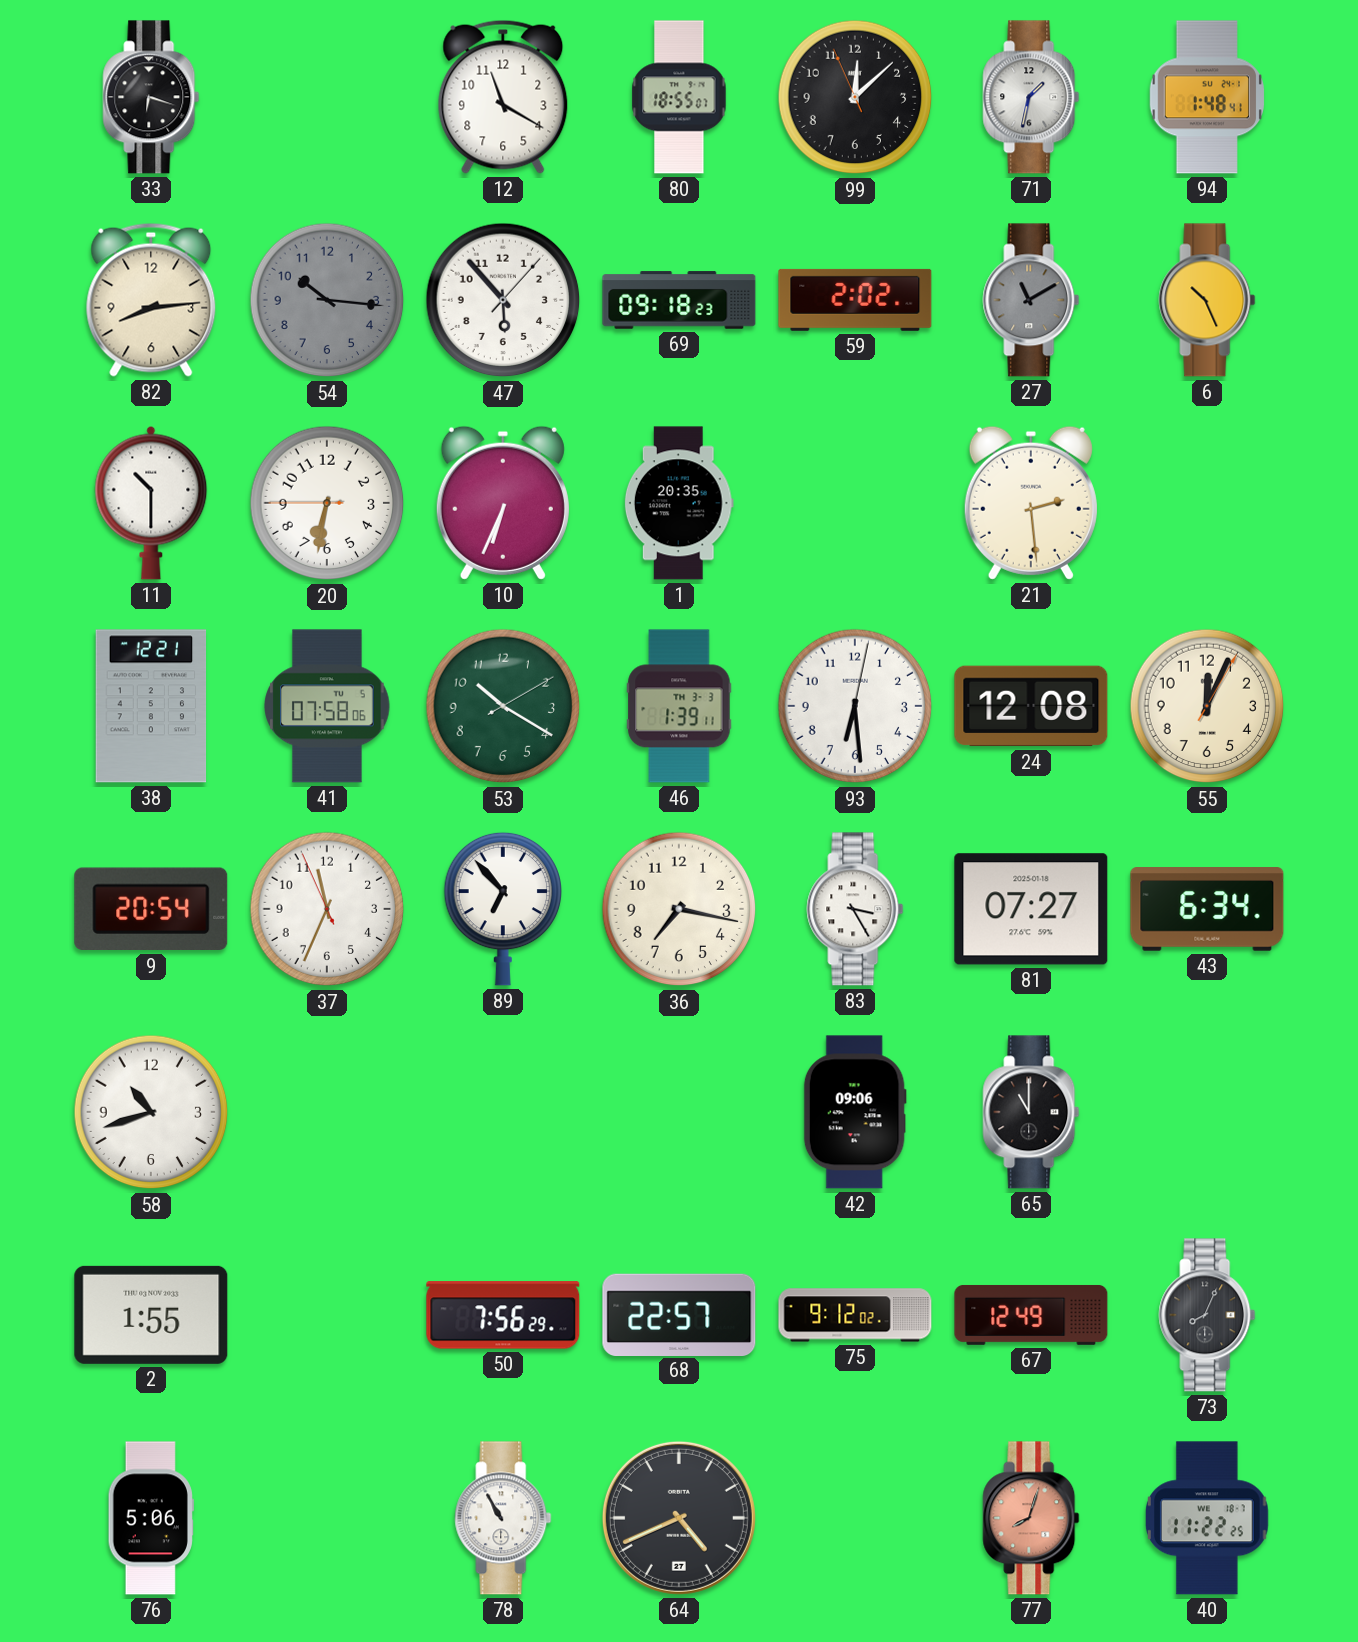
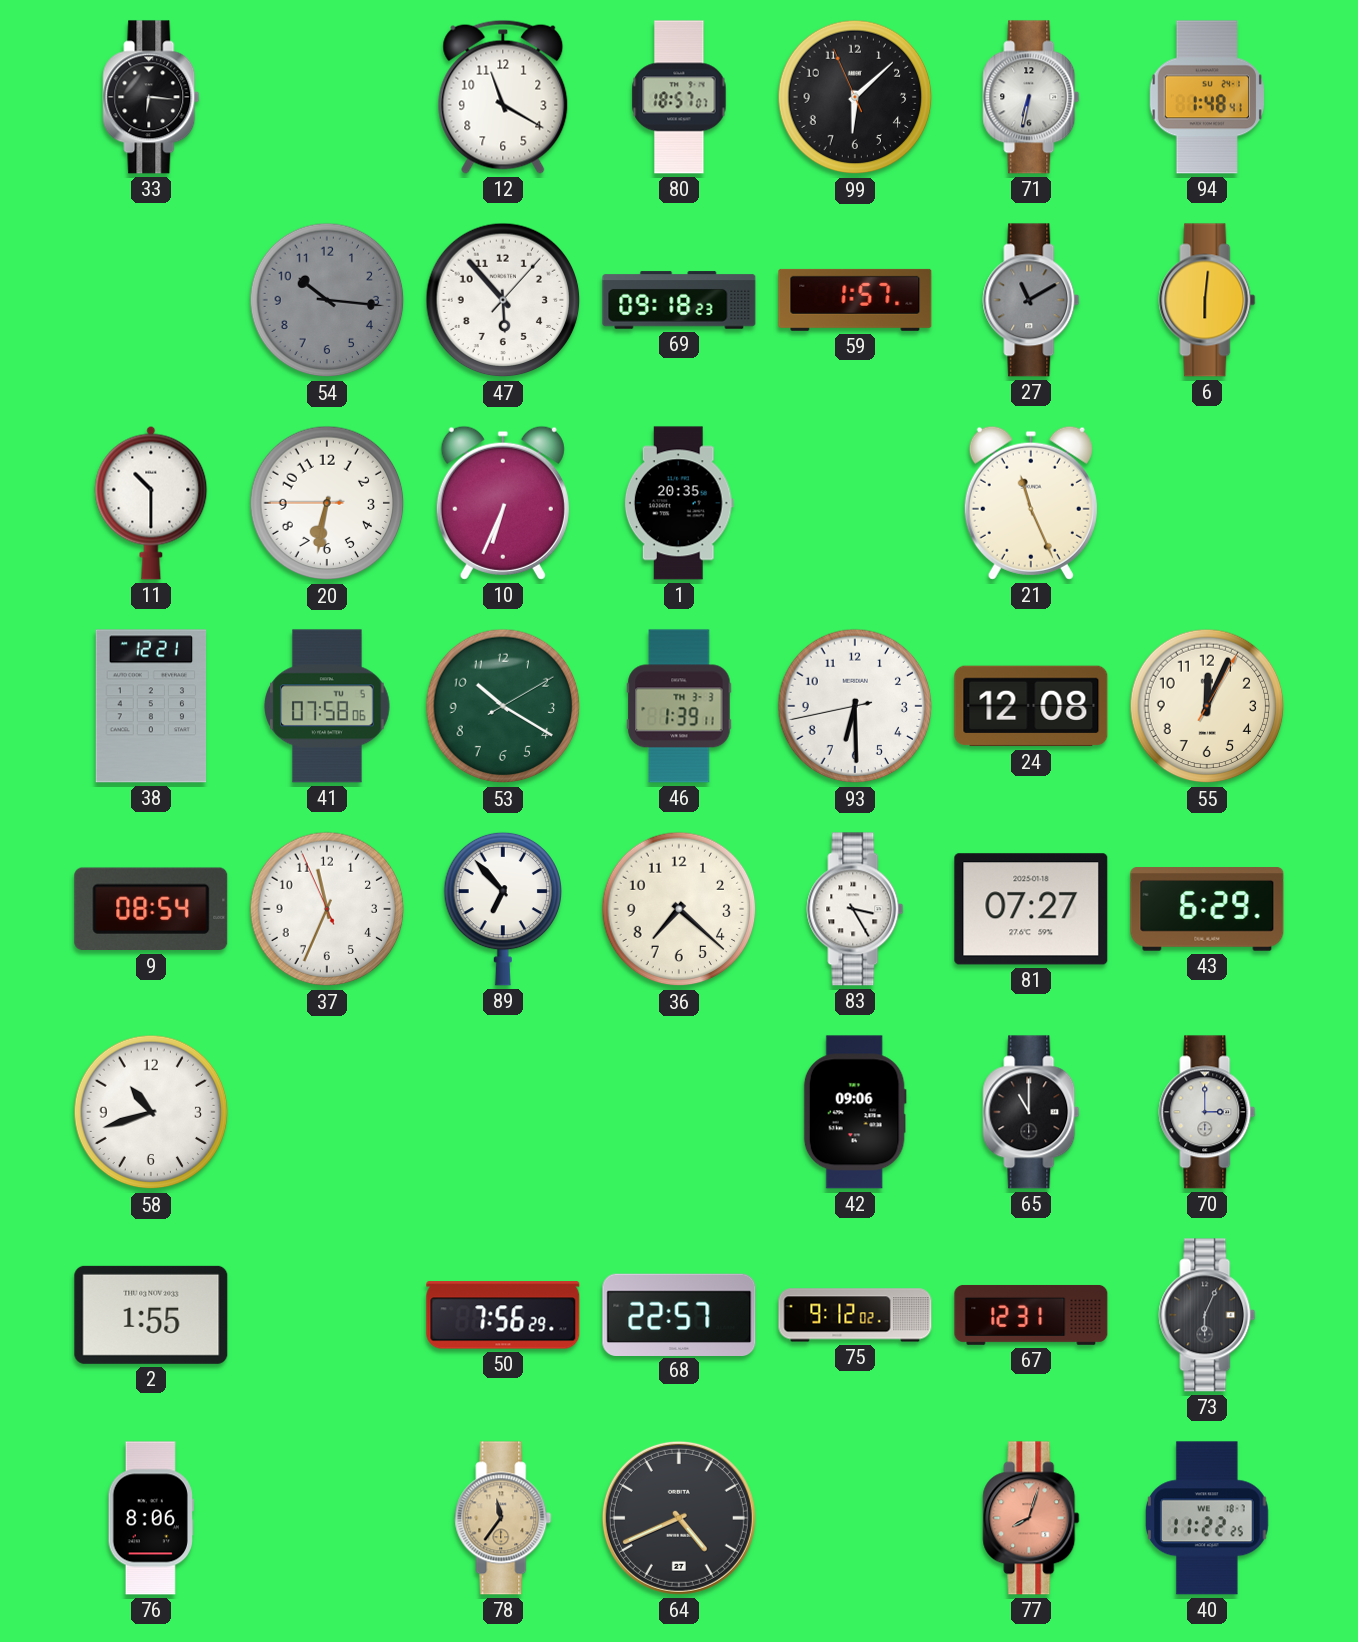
33: 6:18 -> 6:16 (151, 97)
80: 18:55 -> 18:57 (679, 97)
99: 12:07 -> 6:07 (855, 97)
71: 1:32 -> 6:32 (1031, 97)
82: 8:14 -> none (151, 300)
59: 2:02 -> 1:57 (855, 300)
6: 10:26 -> 6:01 (1207, 300)
21: 2:29 -> 11:26 (1031, 503)
93: 6:29:02 -> 6:29:43 (855, 706)
9: 20:54 -> 08:54 (151, 909)
36: 7:17 -> 7:22 (679, 909)
43: 6:34 -> 6:29 (1207, 909)
70: none -> 3:00 (1207, 1112)
67: 12:49 -> 12:31 (1031, 1315)
73: 8:04 -> 6:04 (1207, 1315)
76: 5:06 -> 8:06 (151, 1518)
78: 10:55 -> 11:36 (503, 1518)
78 dial: white -> champagne (503, 1518)
